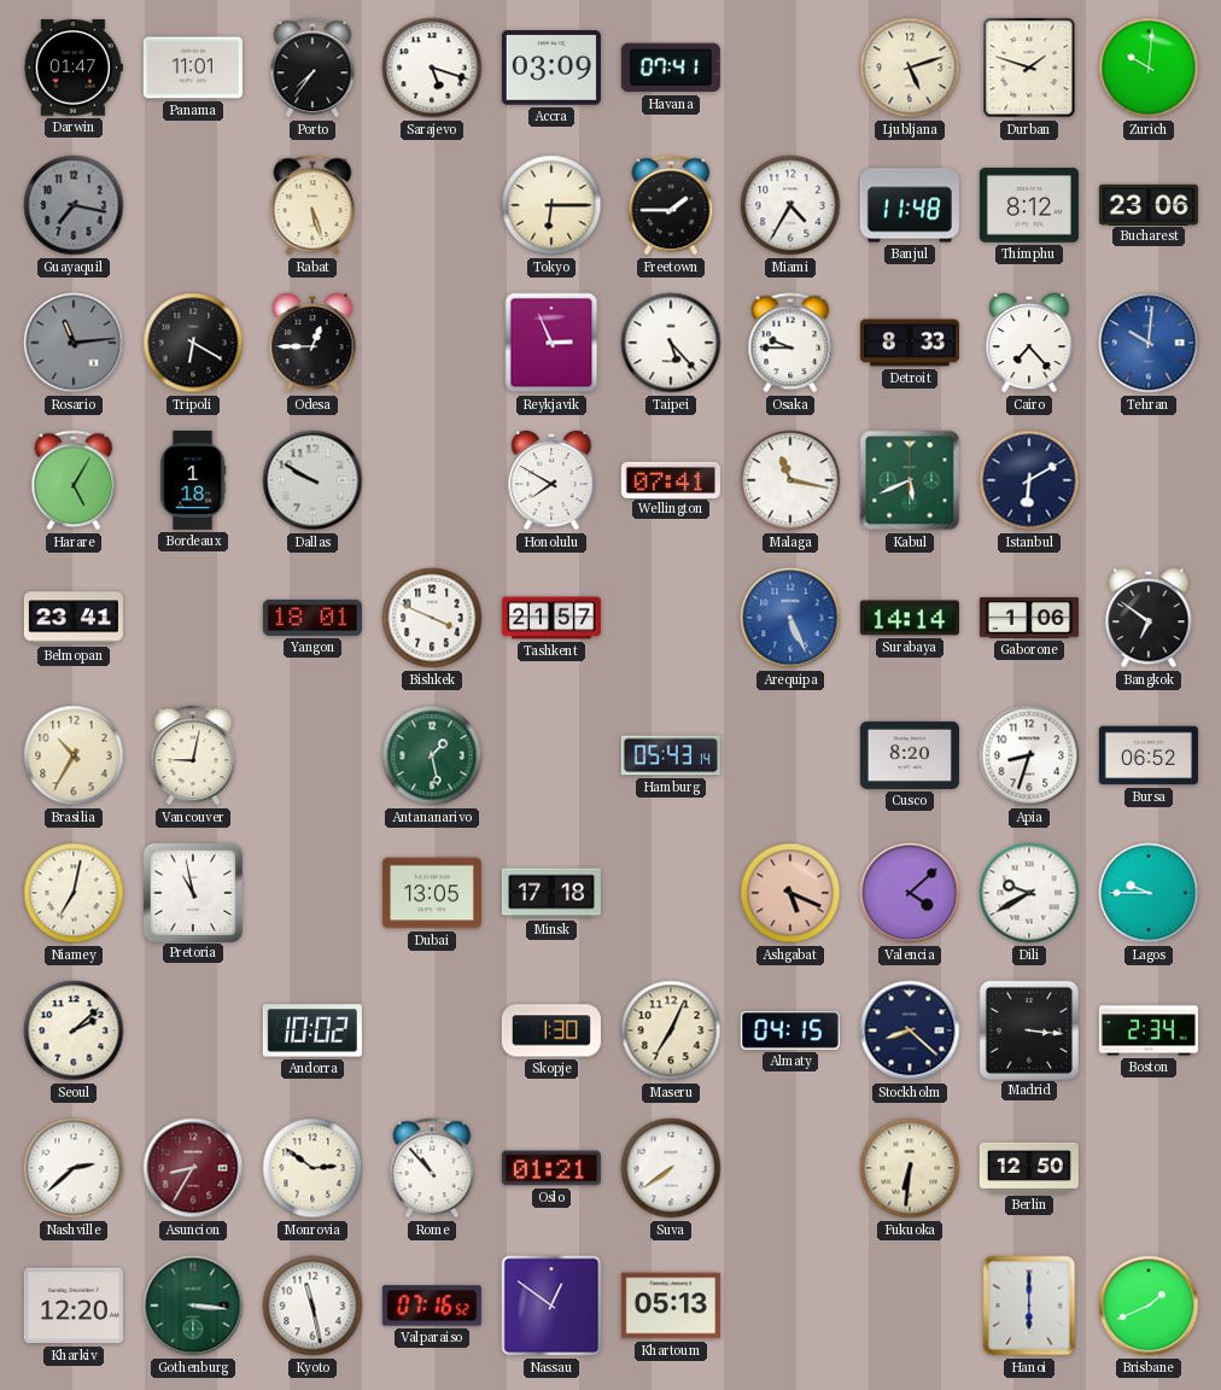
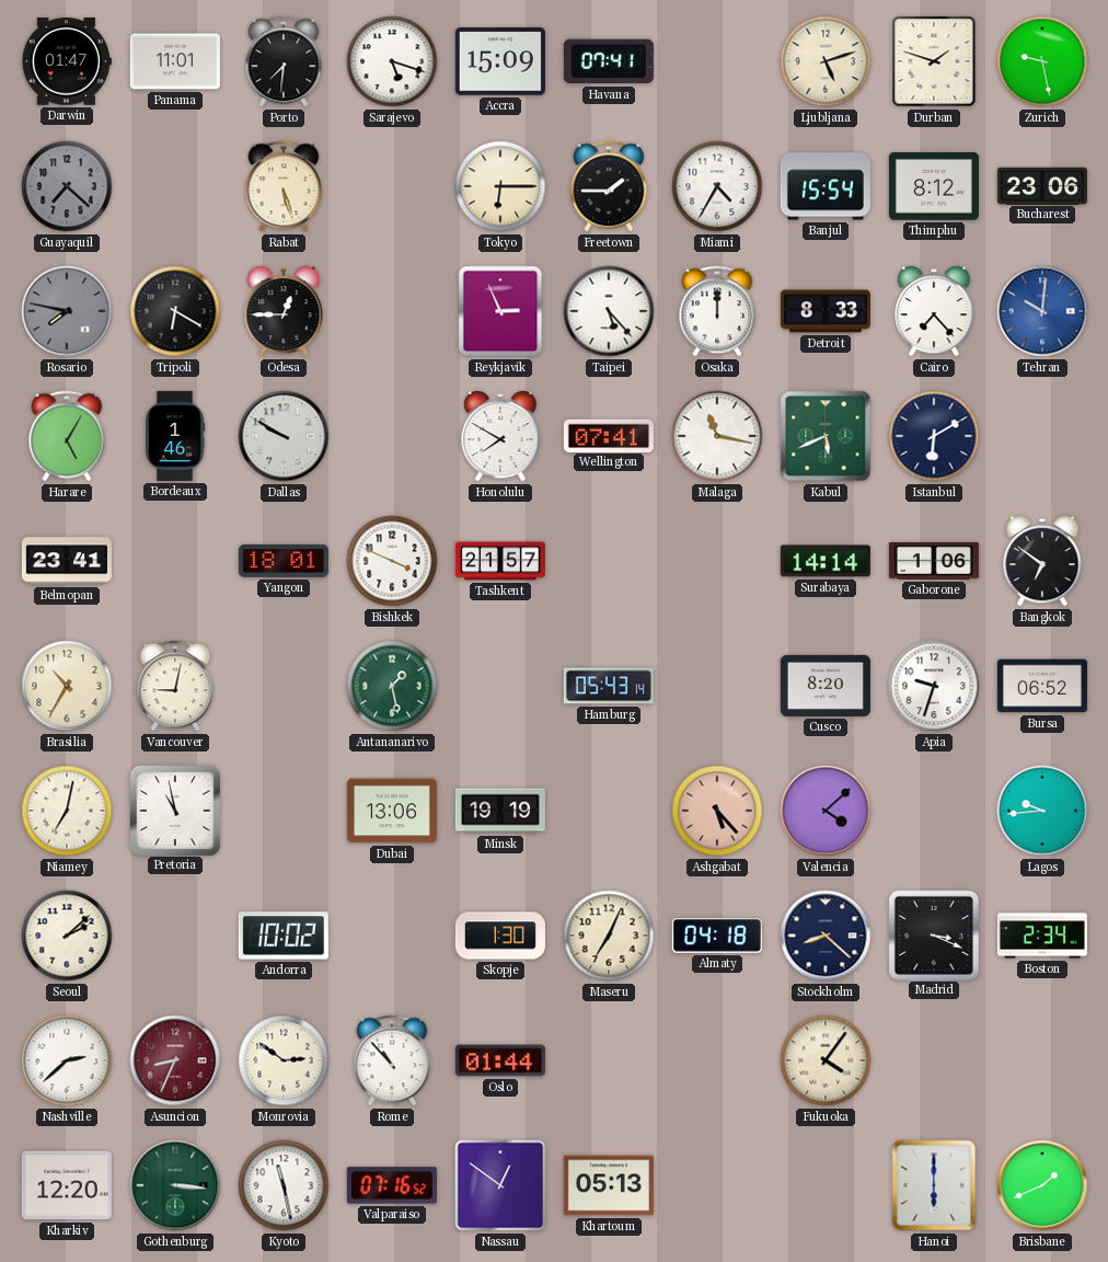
Porto: 7:36 -> 7:31 (284, 61)
Accra: 03:09 -> 15:09 (500, 61)
Zurich: 10:01 -> 9:28 (1042, 61)
Guayaquil: 7:17 -> 7:22 (67, 186)
Banjul: 11:48 -> 15:54 (826, 186)
Rosario: 11:14 -> 7:47 (67, 311)
Osaka: 9:45 -> 12:00 (717, 311)
Bordeaux: 1:18 -> 1:46 (175, 436)
Arequipa: 5:26 -> none (790, 618)
Apia: 8:33 -> 9:33 (934, 686)
Dubai: 13:05 -> 13:06 (392, 811)
Minsk: 17:18 -> 19:19 (500, 811)
Ashgabat: 5:19 -> 5:23 (717, 811)
Dili: 9:40 -> none (1029, 893)
Lagos: 9:45 -> 9:44 (1042, 811)
Almaty: 04:15 -> 04:18 (717, 936)
Madrid: 3:16 -> 3:19 (933, 934)
Asuncion: 8:35 -> 8:34 (175, 1060)
Oslo: 01:21 -> 01:44 (500, 1060)
Suva: 7:39 -> none (671, 1168)
Fukuoka: 6:31 -> 4:06 (826, 1060)
Berlin: 12:50 -> none (1029, 1168)
